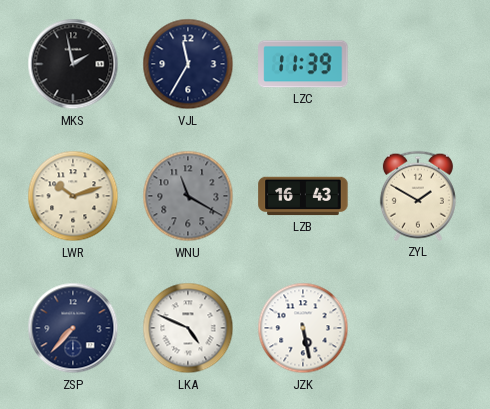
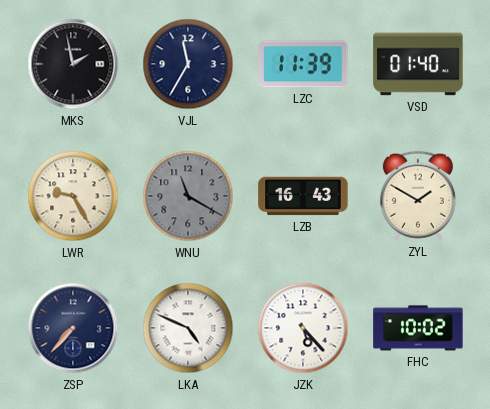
VSD: none -> 01:40 (418, 64)
LWR: 10:12 -> 9:25 (73, 196)
JZK: 5:28 -> 5:23 (303, 328)
FHC: none -> 10:02 (418, 328)
